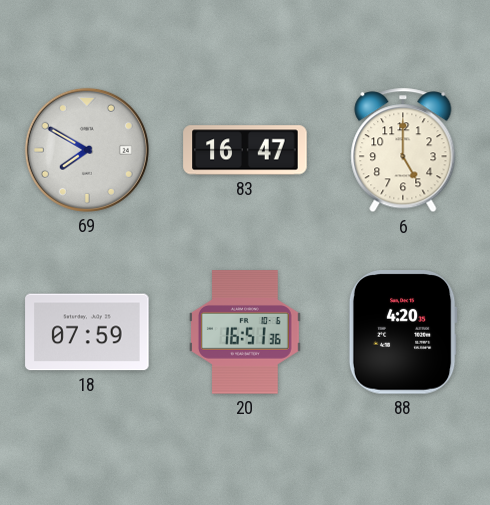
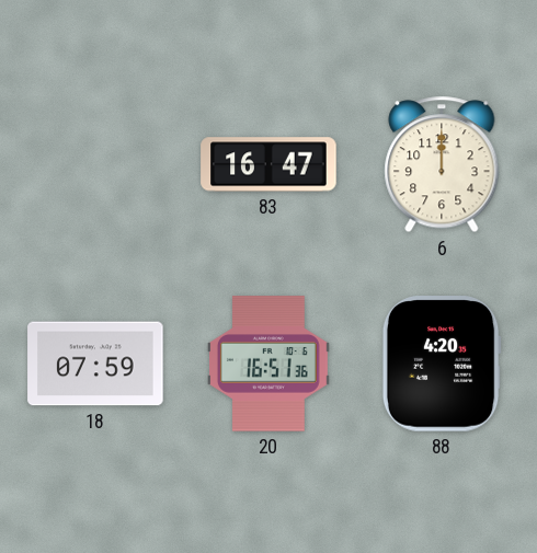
69: 7:50 -> none (87, 150)
6: 5:00 -> 12:00 (442, 164)
